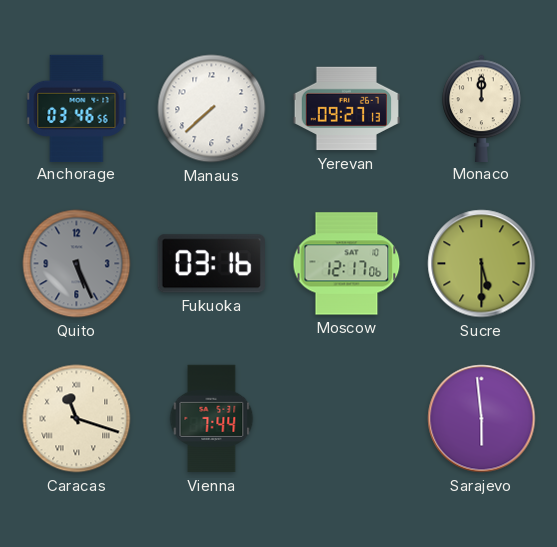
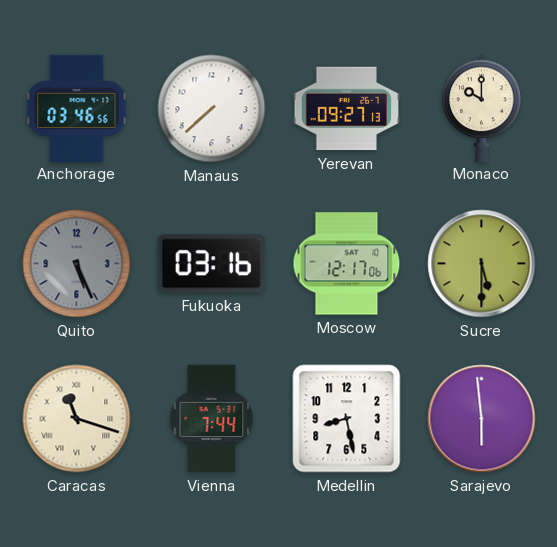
Monaco: 12:00 -> 10:00 (482, 108)
Medellin: none -> 8:28 (347, 419)
